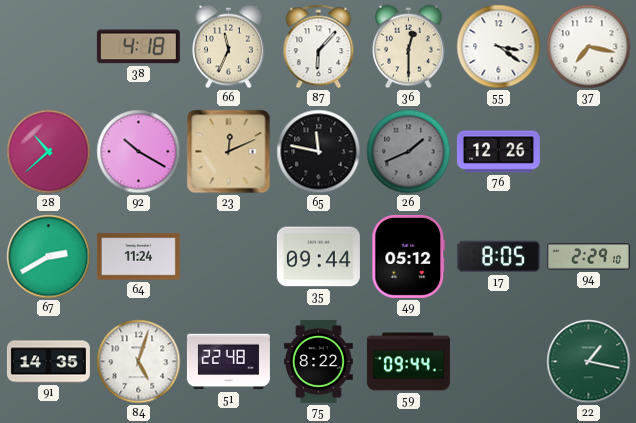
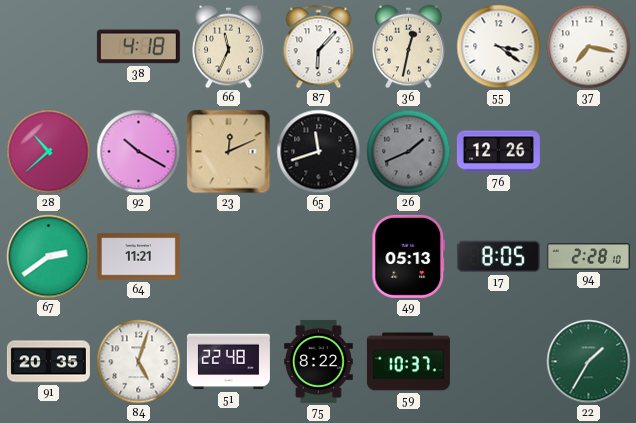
36: 12:30 -> 12:32 (409, 47)
65: 11:47 -> 11:42 (319, 152)
67: 2:40 -> 2:39 (49, 257)
64: 11:24 -> 11:21 (138, 257)
35: 09:44 -> none (318, 257)
49: 05:12 -> 05:13 (409, 256)
94: 2:29 -> 2:28 (588, 257)
91: 14:35 -> 20:35 (48, 362)
59: 09:44 -> 10:37 (408, 362)
22: 1:17 -> 1:35 (589, 362)
